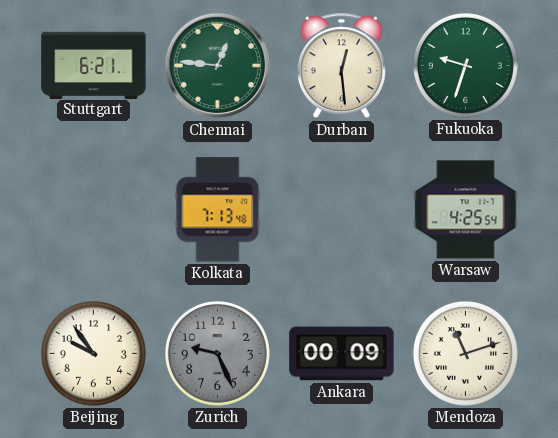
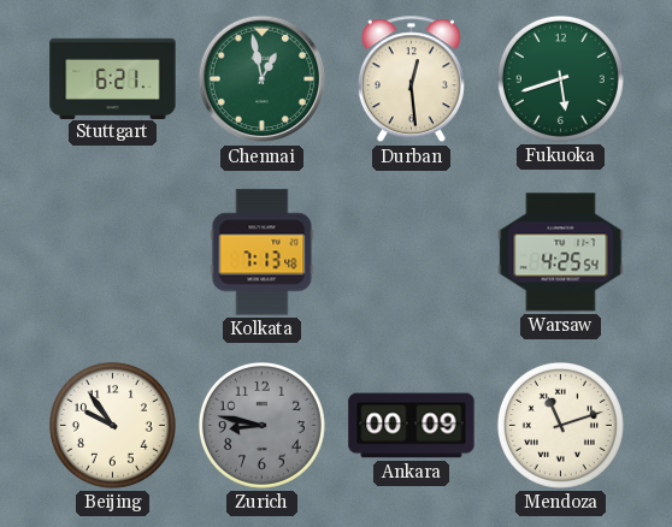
Chennai: 12:46 -> 12:58 (263, 79)
Fukuoka: 9:33 -> 5:42 (560, 78)
Zurich: 9:26 -> 8:47 (261, 425)
